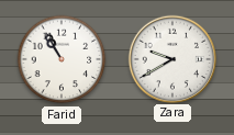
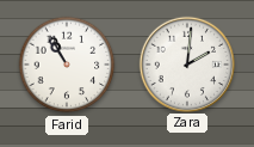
Zara: 9:40 -> 2:01 (186, 63)
